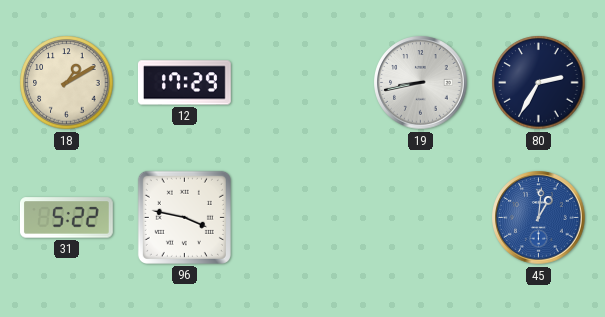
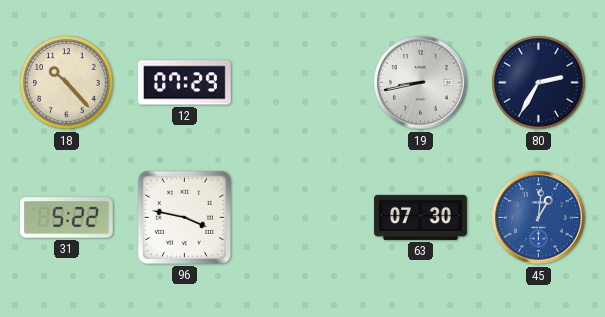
18: 1:10 -> 10:23 (67, 83)
12: 17:29 -> 07:29 (184, 83)
63: none -> 07:30 (421, 217)
